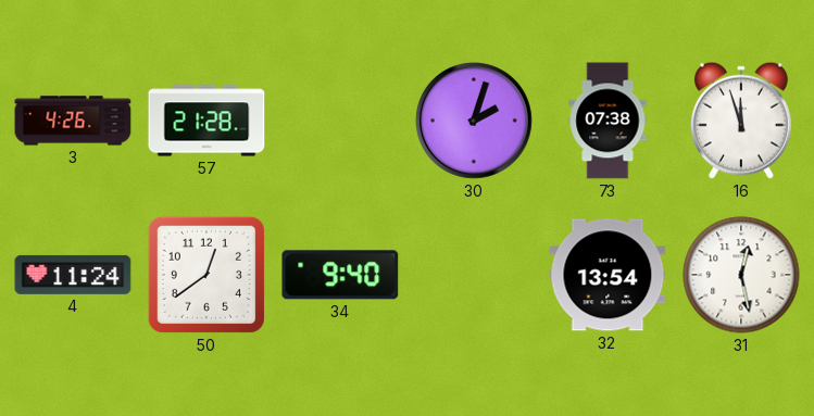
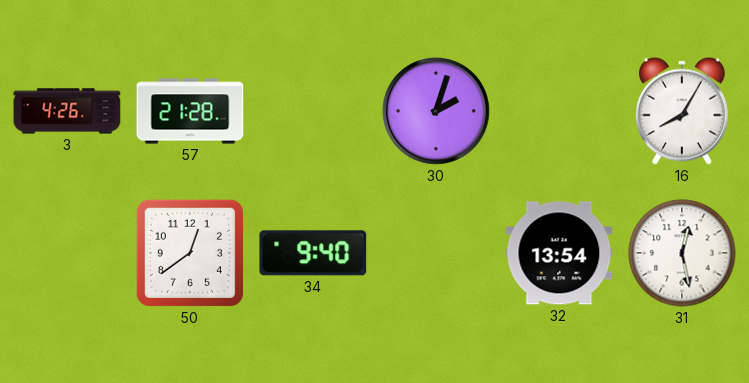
73: 07:38 -> none (608, 121)
16: 11:57 -> 8:05 (682, 111)
4: 11:24 -> none (73, 275)
